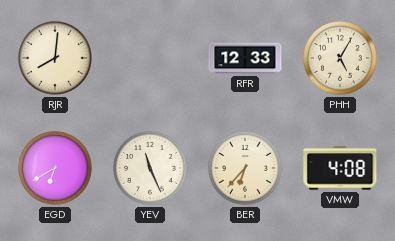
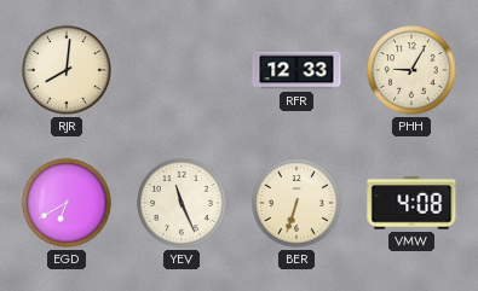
PHH: 5:05 -> 9:05 (411, 70)
BER: 6:37 -> 6:33 (296, 203)
